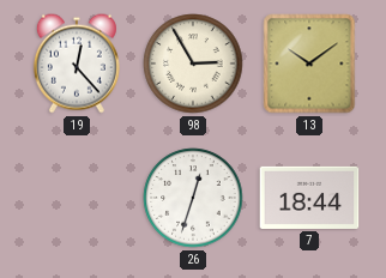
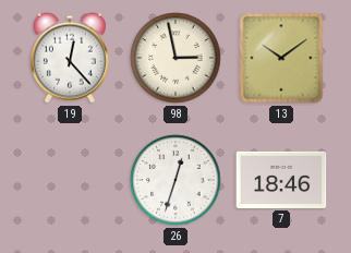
98: 2:55 -> 2:58 (175, 58)
7: 18:44 -> 18:46 (281, 180)
